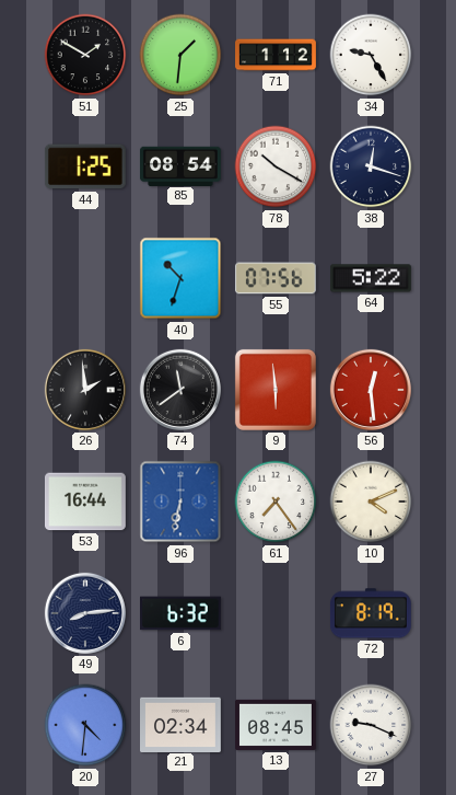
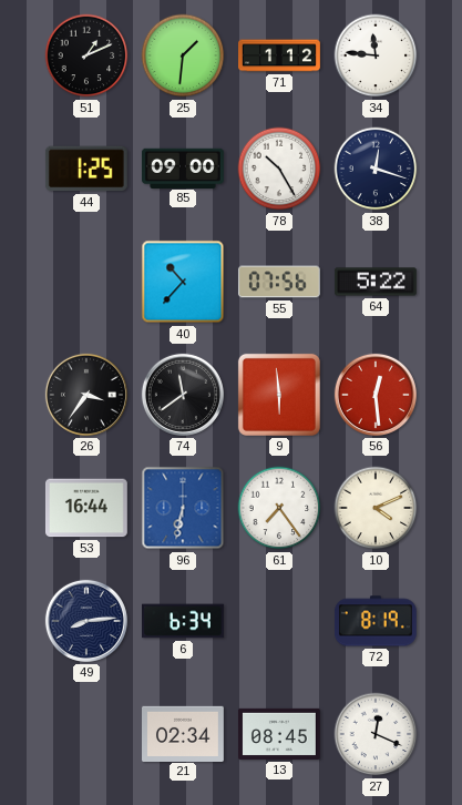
51: 1:50 -> 1:11 (86, 55)
34: 9:25 -> 11:46 (376, 55)
85: 08:54 -> 09:00 (183, 167)
78: 10:20 -> 10:25 (279, 169)
40: 10:33 -> 10:37 (183, 282)
26: 1:59 -> 3:36 (86, 395)
6: 6:32 -> 6:34 (184, 621)
20: 4:31 -> none (85, 725)
27: 9:19 -> 12:19 (376, 734)
